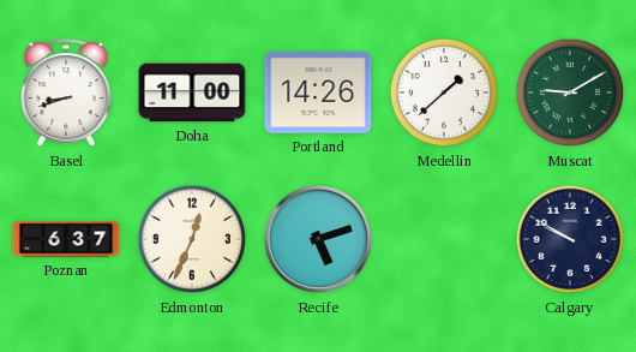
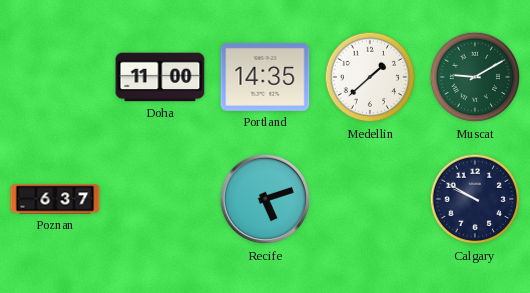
Basel: 8:42 -> none (66, 94)
Portland: 14:26 -> 14:35 (265, 77)
Edmonton: 12:34 -> none (192, 239)
